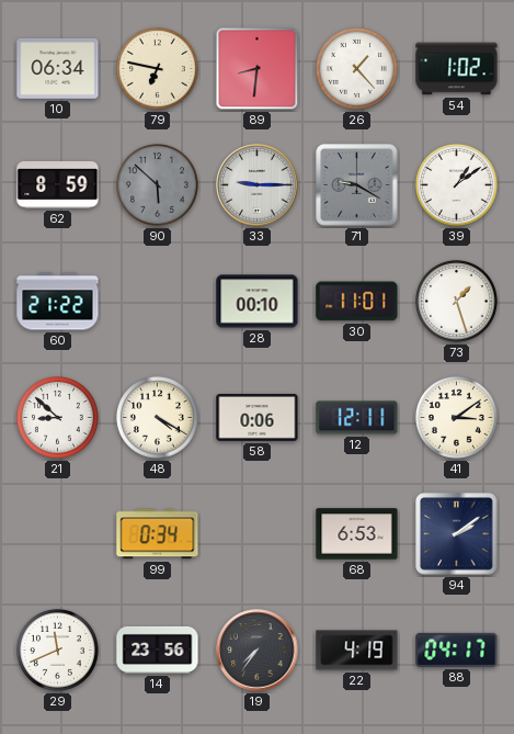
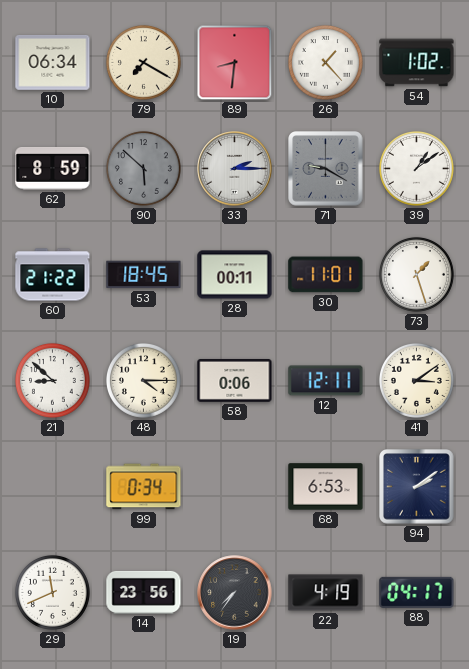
79: 6:47 -> 7:20 (143, 62)
33: 9:15 -> 2:15 (235, 169)
53: none -> 18:45 (144, 275)
28: 00:10 -> 00:11 (235, 275)
48: 4:20 -> 4:15 (143, 380)
